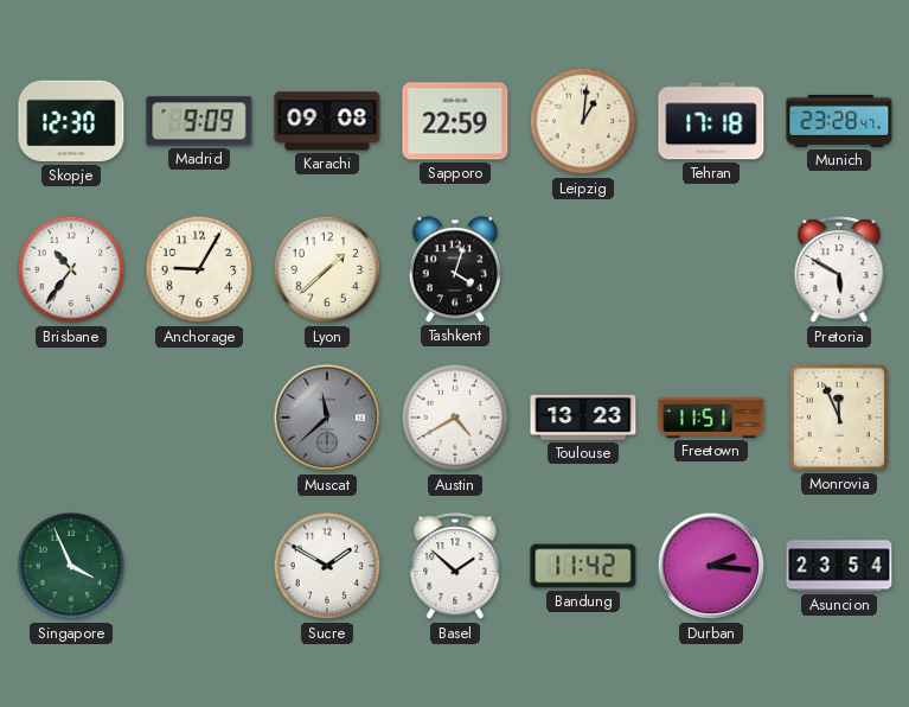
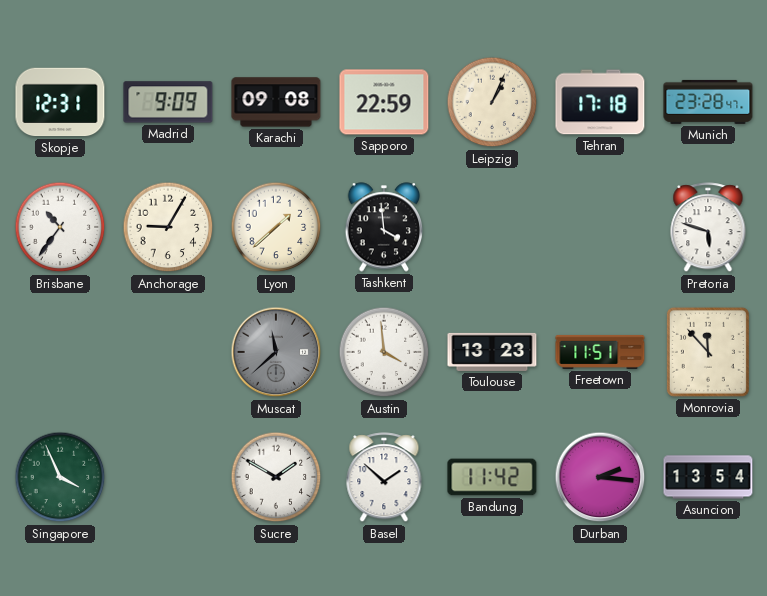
Skopje: 12:30 -> 12:31 (60, 102)
Leipzig: 1:01 -> 1:04 (492, 102)
Tashkent: 4:03 -> 3:59 (384, 227)
Pretoria: 5:50 -> 5:48 (708, 228)
Austin: 4:40 -> 3:59 (384, 352)
Monrovia: 11:56 -> 11:53 (708, 352)
Asuncion: 23:54 -> 13:54 (708, 477)
